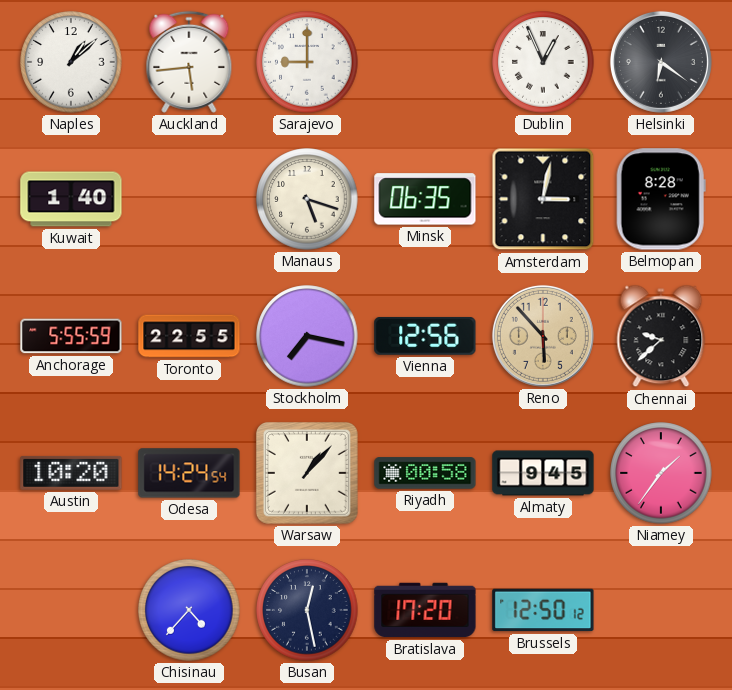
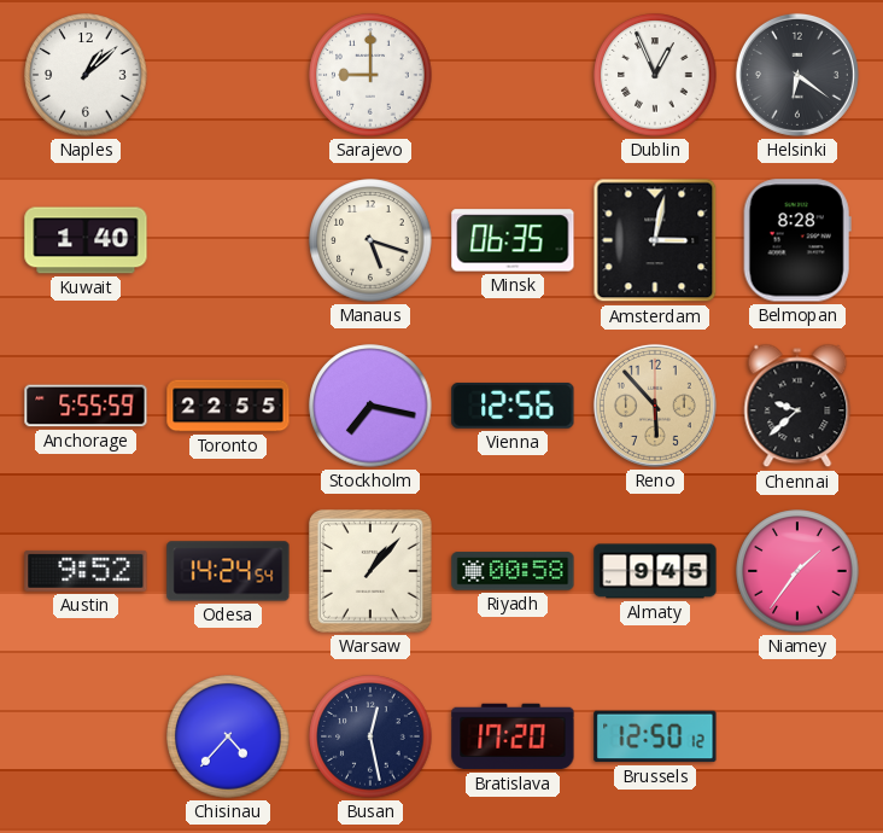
Auckland: 5:44 -> none (189, 62)
Austin: 10:20 -> 9:52 (86, 571)
